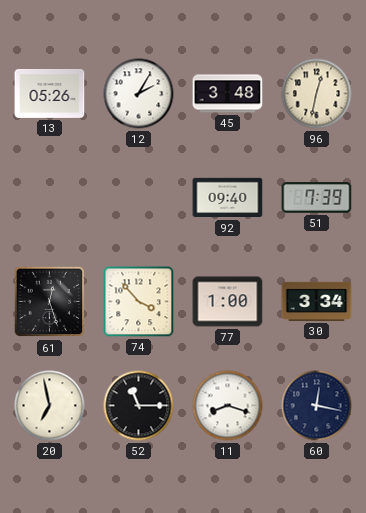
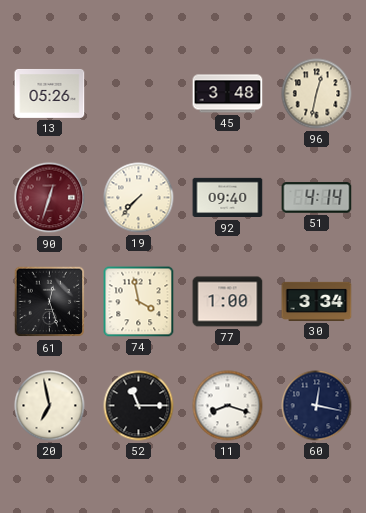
12: 2:05 -> none (139, 94)
90: none -> 12:33 (50, 198)
19: none -> 7:37 (139, 198)
51: 7:39 -> 4:14 (317, 198)
74: 3:53 -> 3:58 (139, 302)
